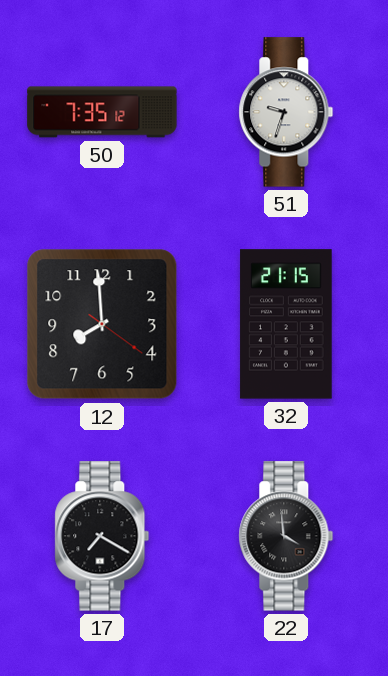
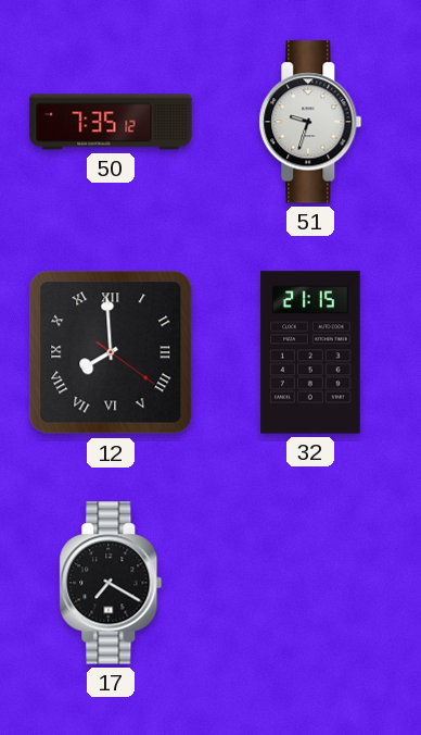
12 numerals: Arabic -> Roman (111, 352)
22: 3:59 -> none (286, 536)
